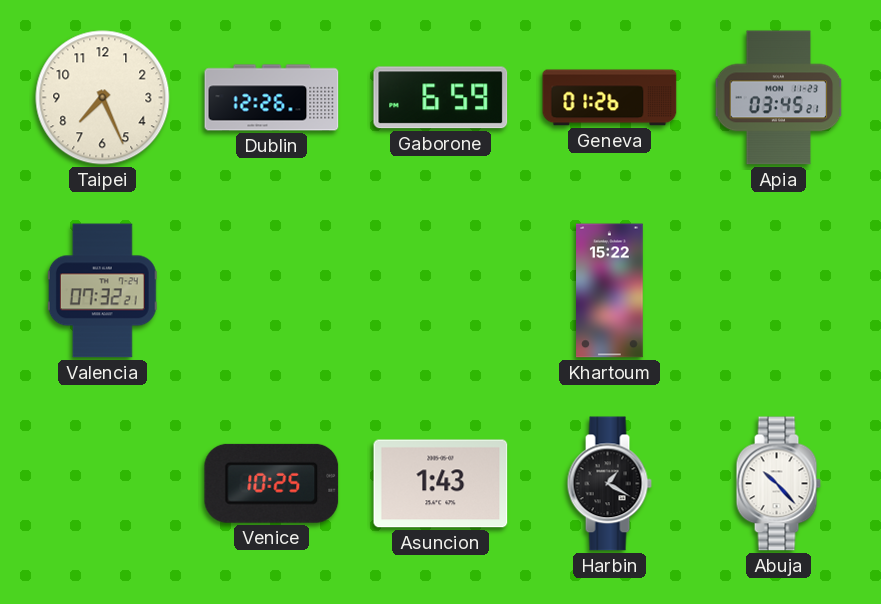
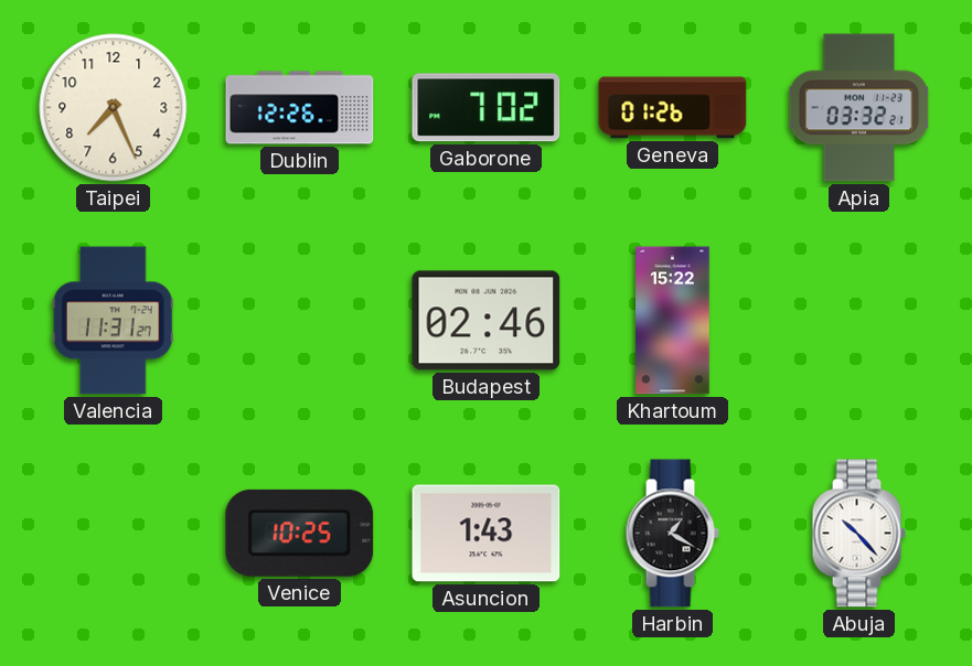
Gaborone: 6:59 -> 7:02 (487, 108)
Apia: 03:45 -> 03:32 (859, 108)
Valencia: 07:32 -> 11:31 (113, 321)
Budapest: none -> 02:46 (487, 321)
